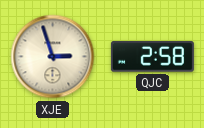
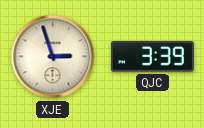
QJC: 2:58 -> 3:39 (152, 57)
